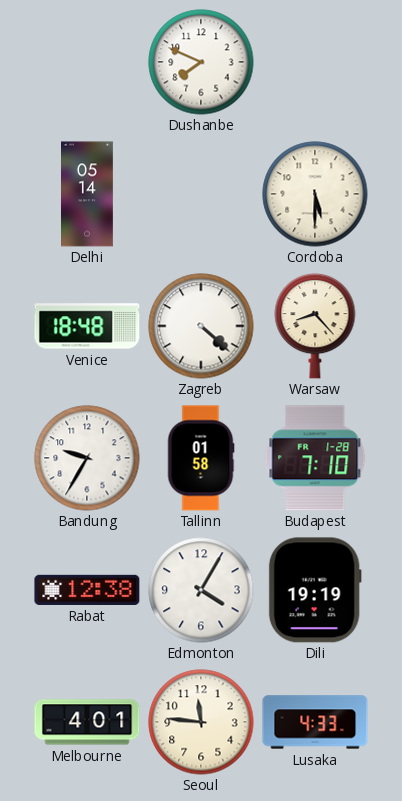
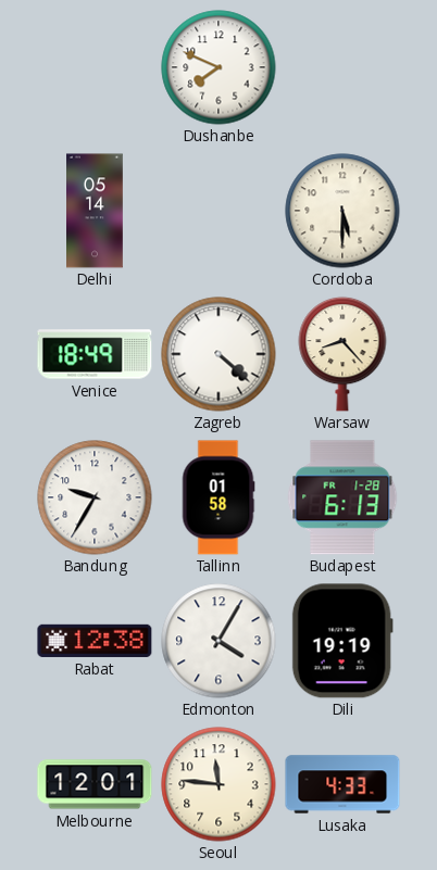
Venice: 18:48 -> 18:49 (95, 354)
Budapest: 7:10 -> 6:13 (342, 497)
Melbourne: 4:01 -> 12:01 (95, 784)
